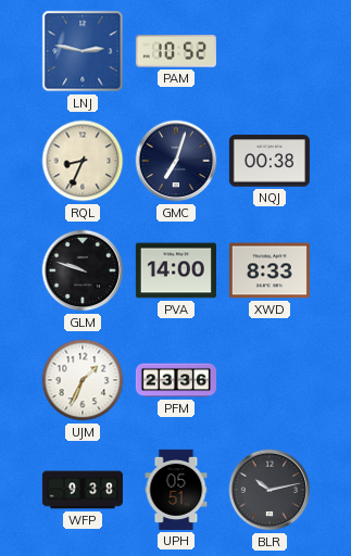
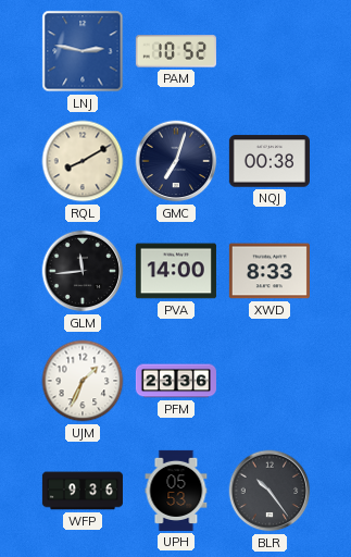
RQL: 8:34 -> 8:10 (83, 161)
GLM: 9:48 -> 11:44 (83, 271)
WFP: 9:38 -> 9:36 (83, 491)
UPH: 05:51 -> 05:53 (176, 491)
BLR: 10:13 -> 10:24 (269, 491)
